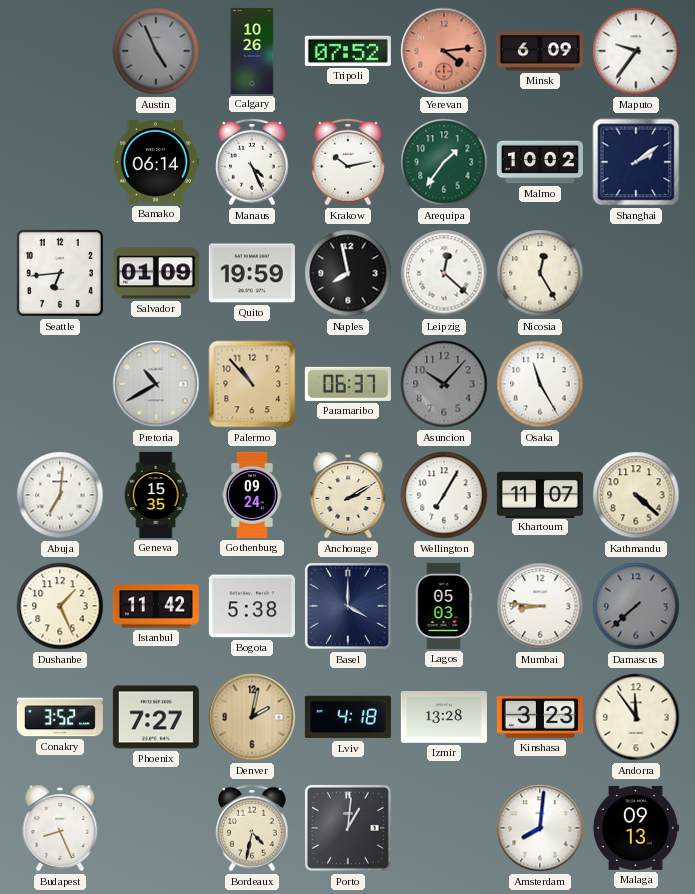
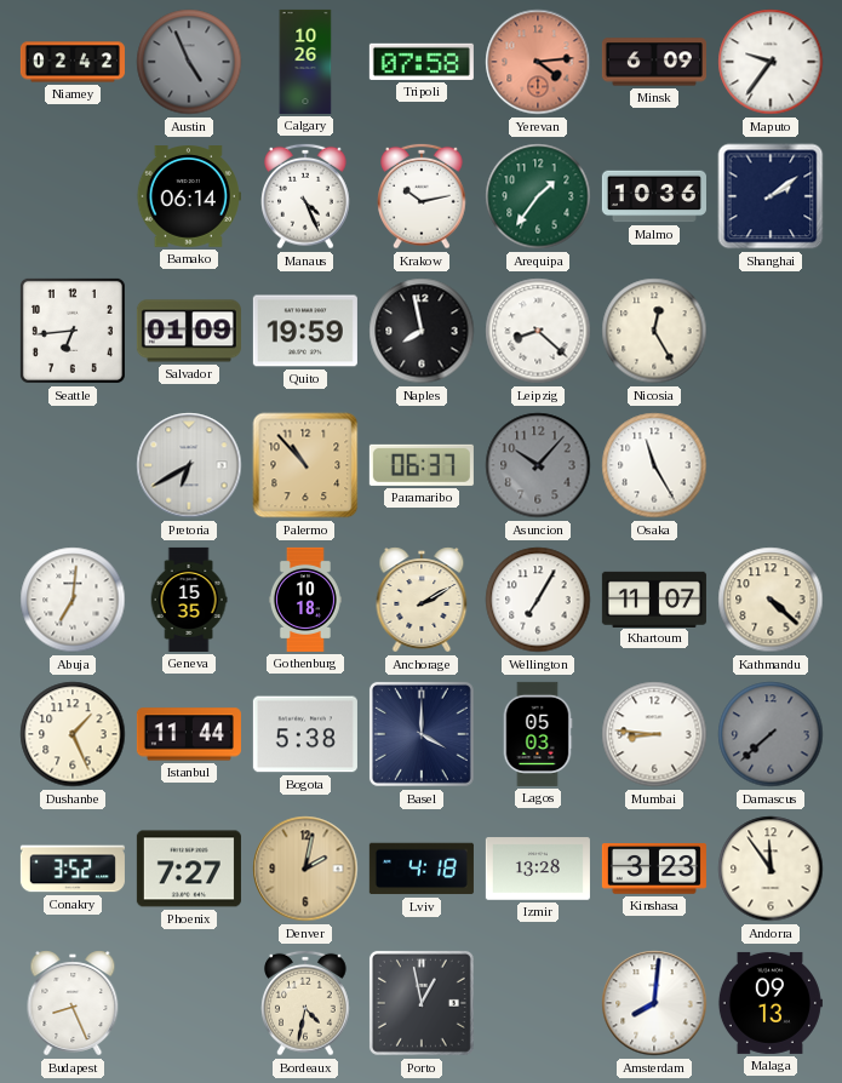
Niamey: none -> 02:42 (73, 62)
Tripoli: 07:52 -> 07:58 (422, 62)
Malmo: 10:02 -> 10:36 (654, 196)
Leipzig: 12:22 -> 8:22 (538, 331)
Pretoria: 10:40 -> 6:40 (189, 465)
Gothenburg: 09:24 -> 10:18 (305, 600)
Istanbul: 11:42 -> 11:44 (189, 734)
Porto: 1:01 -> 12:58 (422, 1003)
